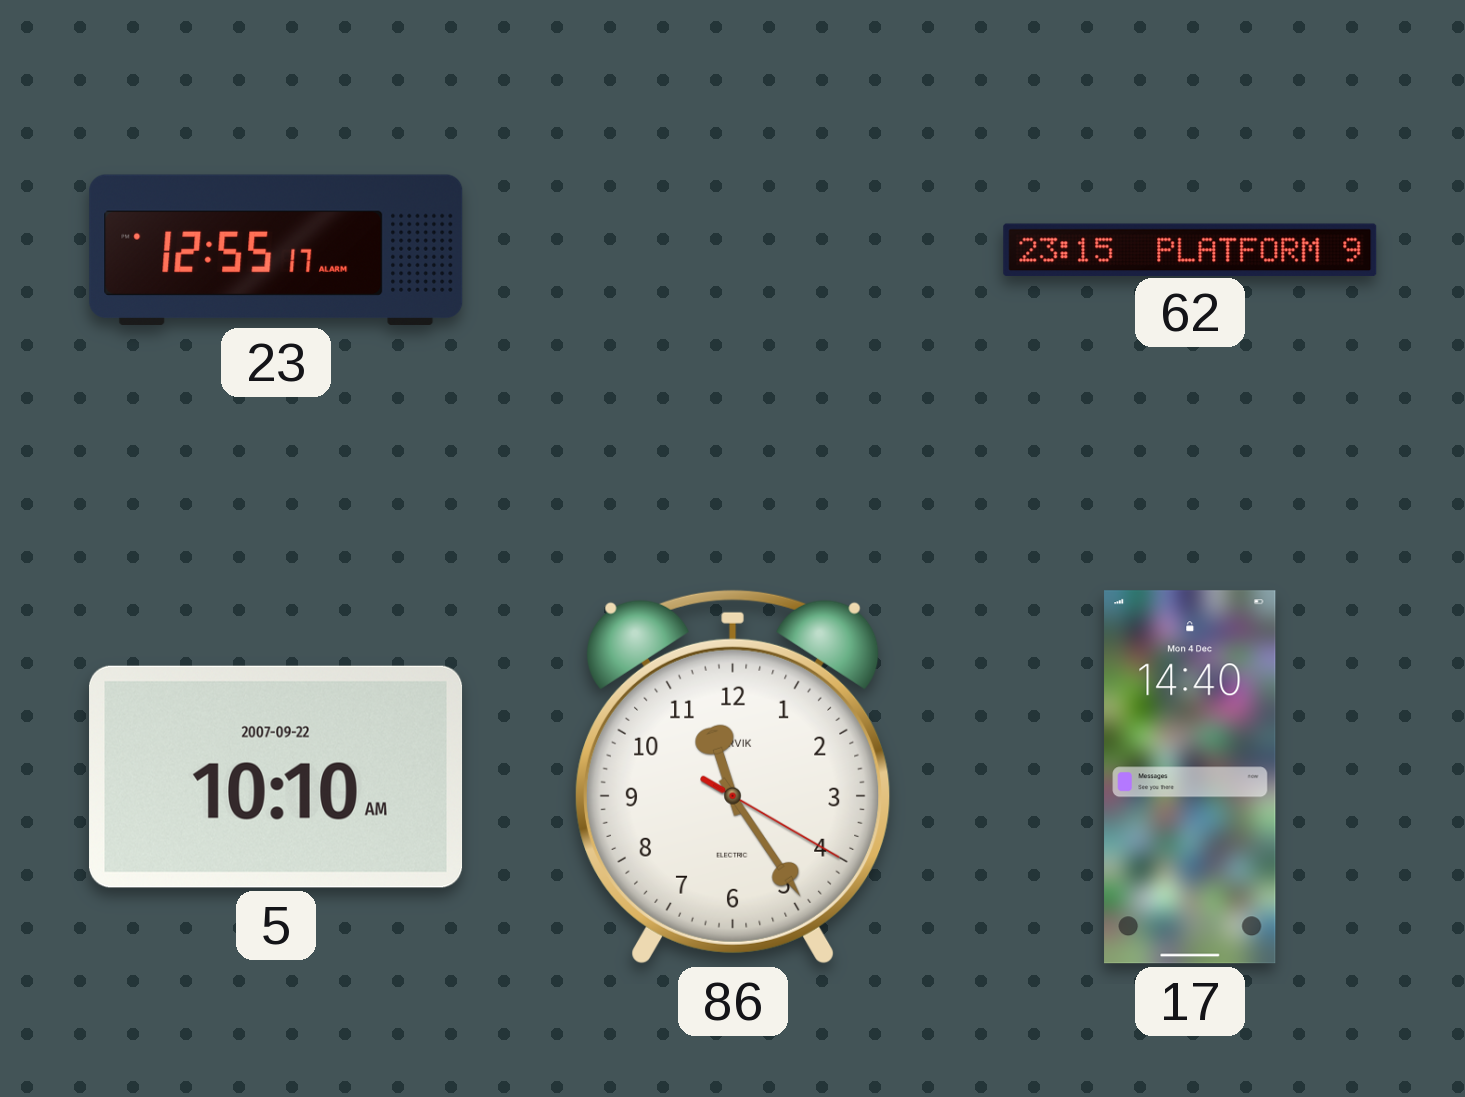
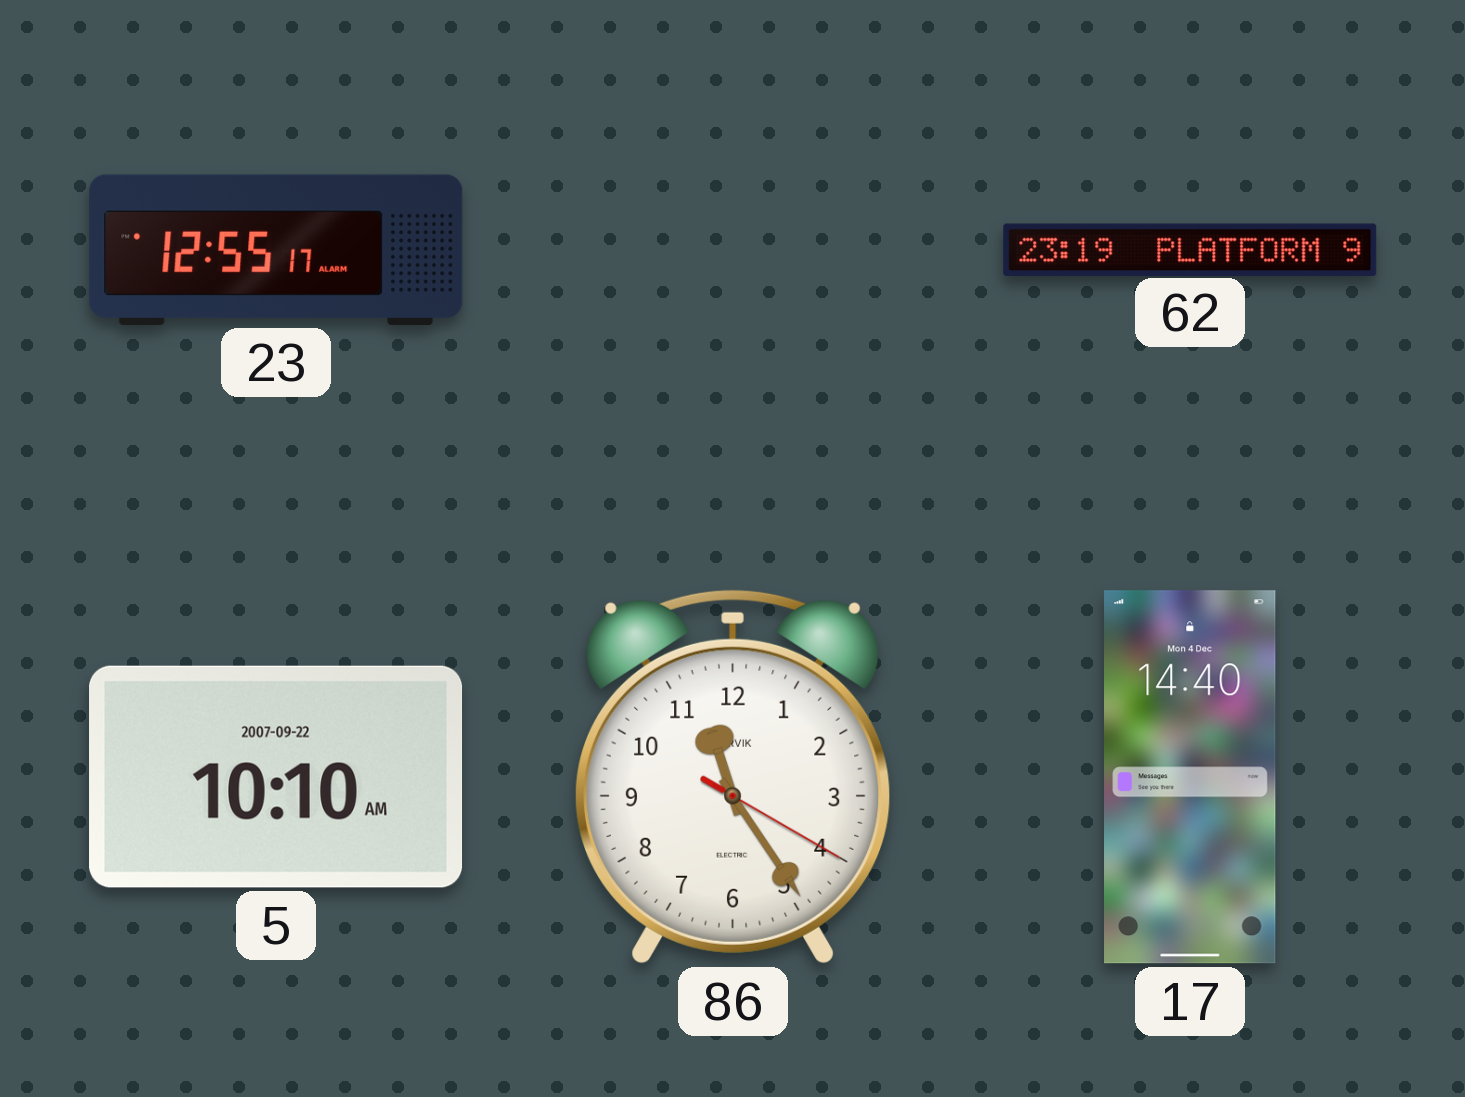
62: 23:15 -> 23:19 (1190, 249)
